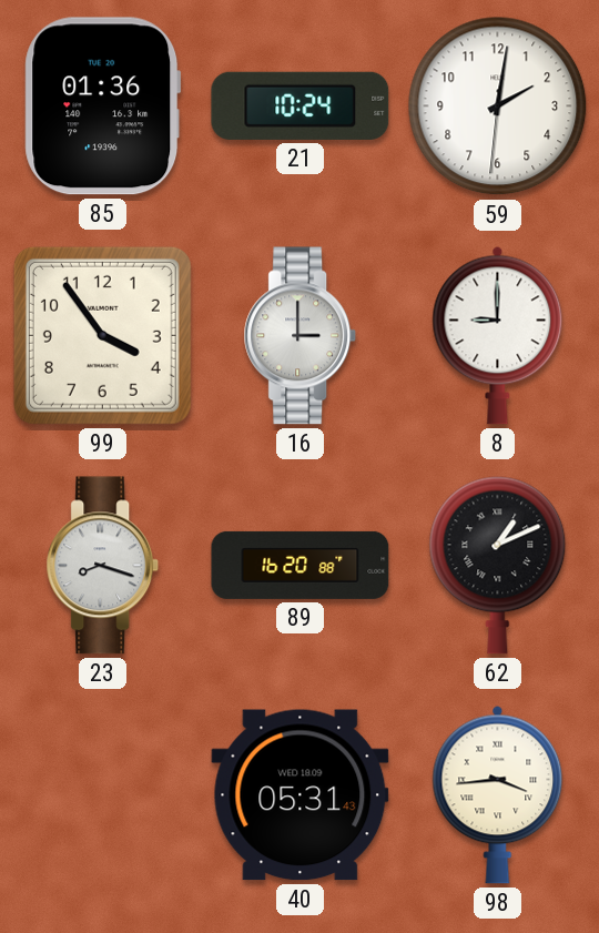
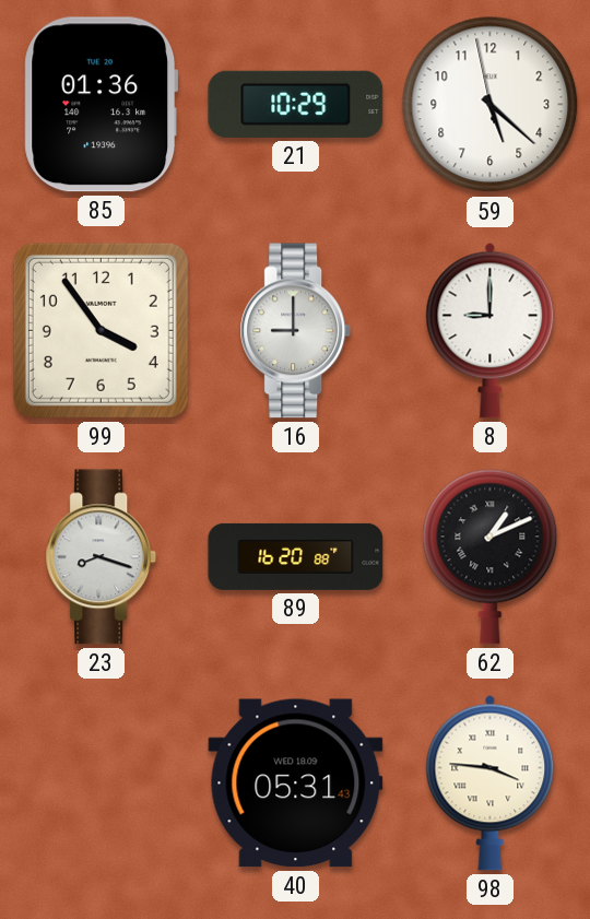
21: 10:24 -> 10:29 (296, 104)
59: 2:01 -> 5:21 (491, 105)
16: 3:00 -> 9:00 (296, 331)
98: 3:44 -> 3:46 (491, 782)
